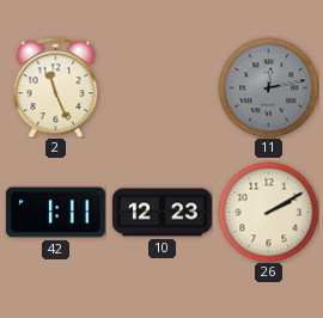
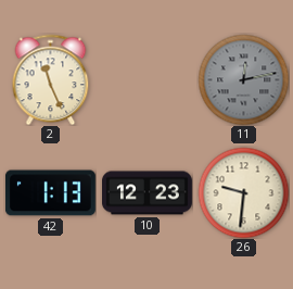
42: 1:11 -> 1:13 (50, 193)
26: 2:10 -> 9:31 (243, 192)
